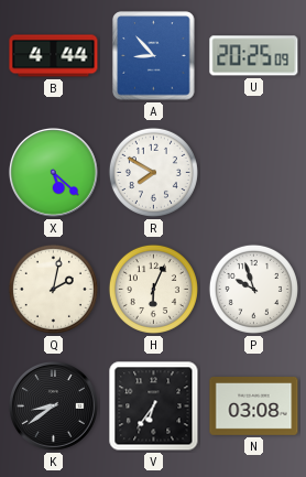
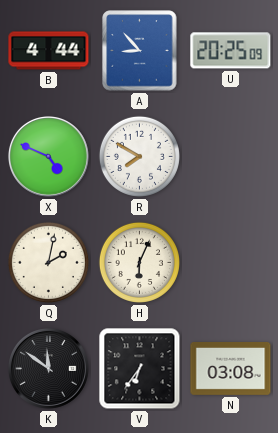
X: 5:22 -> 4:49 (48, 156)
P: 9:57 -> none (253, 289)
K: 8:39 -> 11:51 (48, 368)
